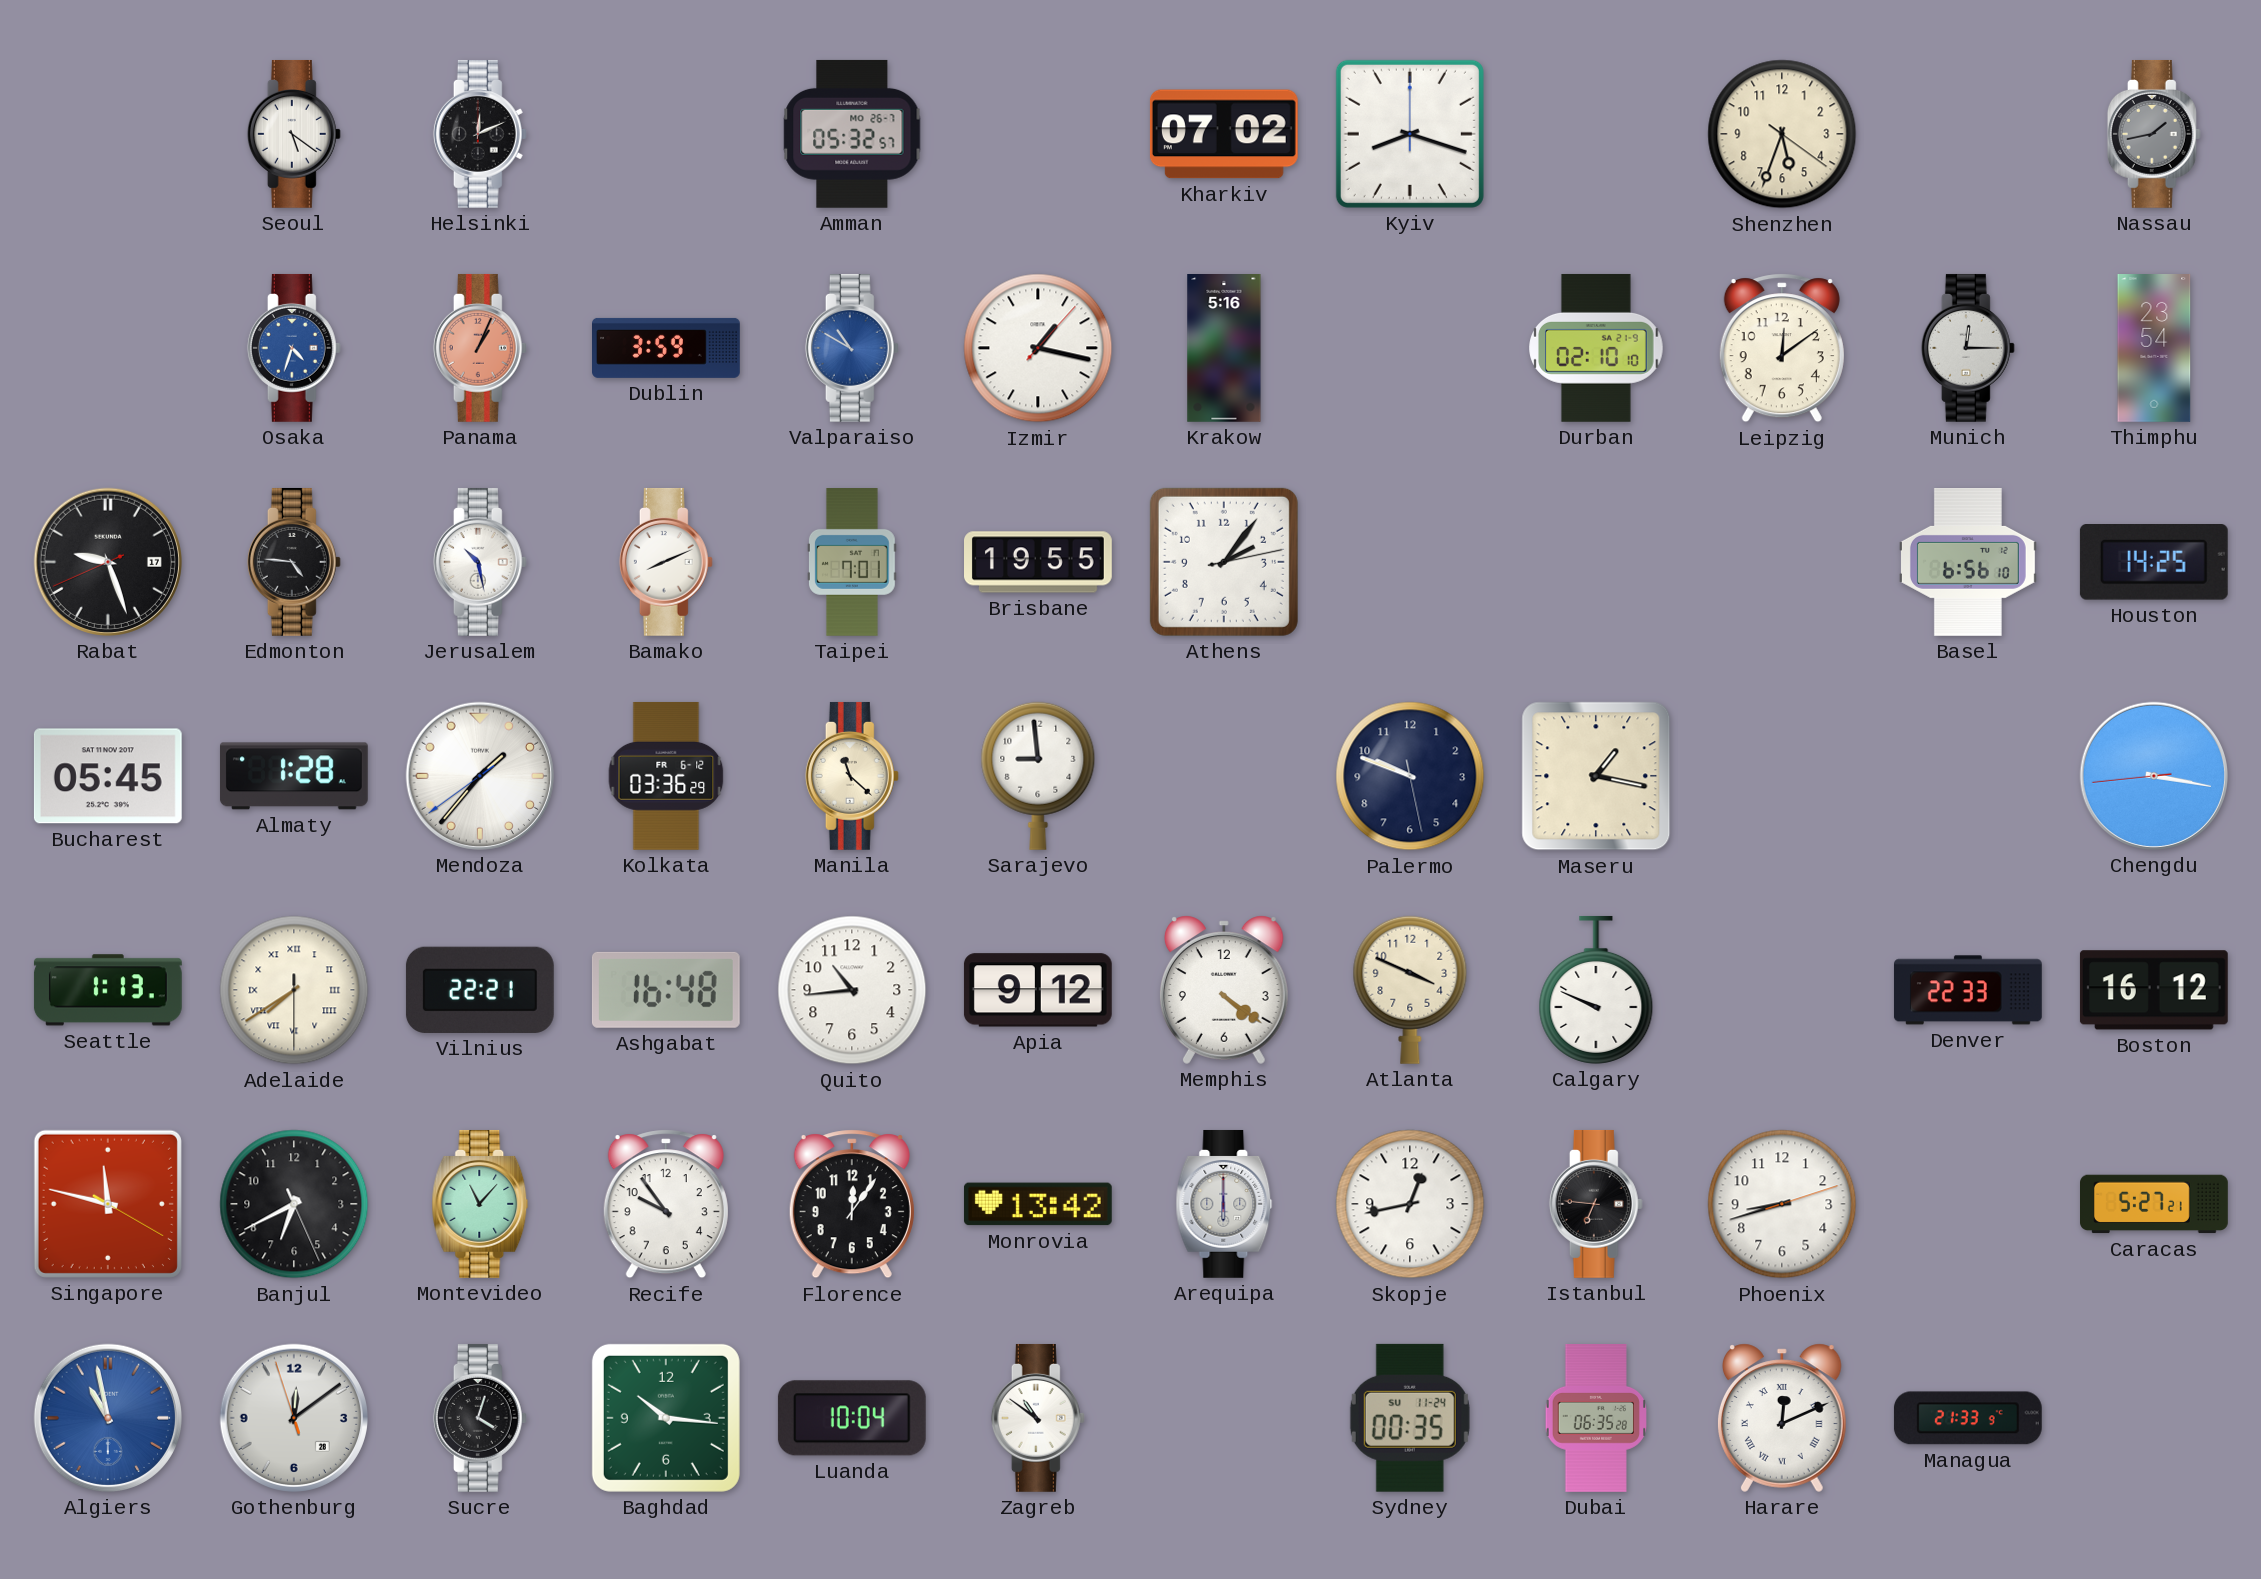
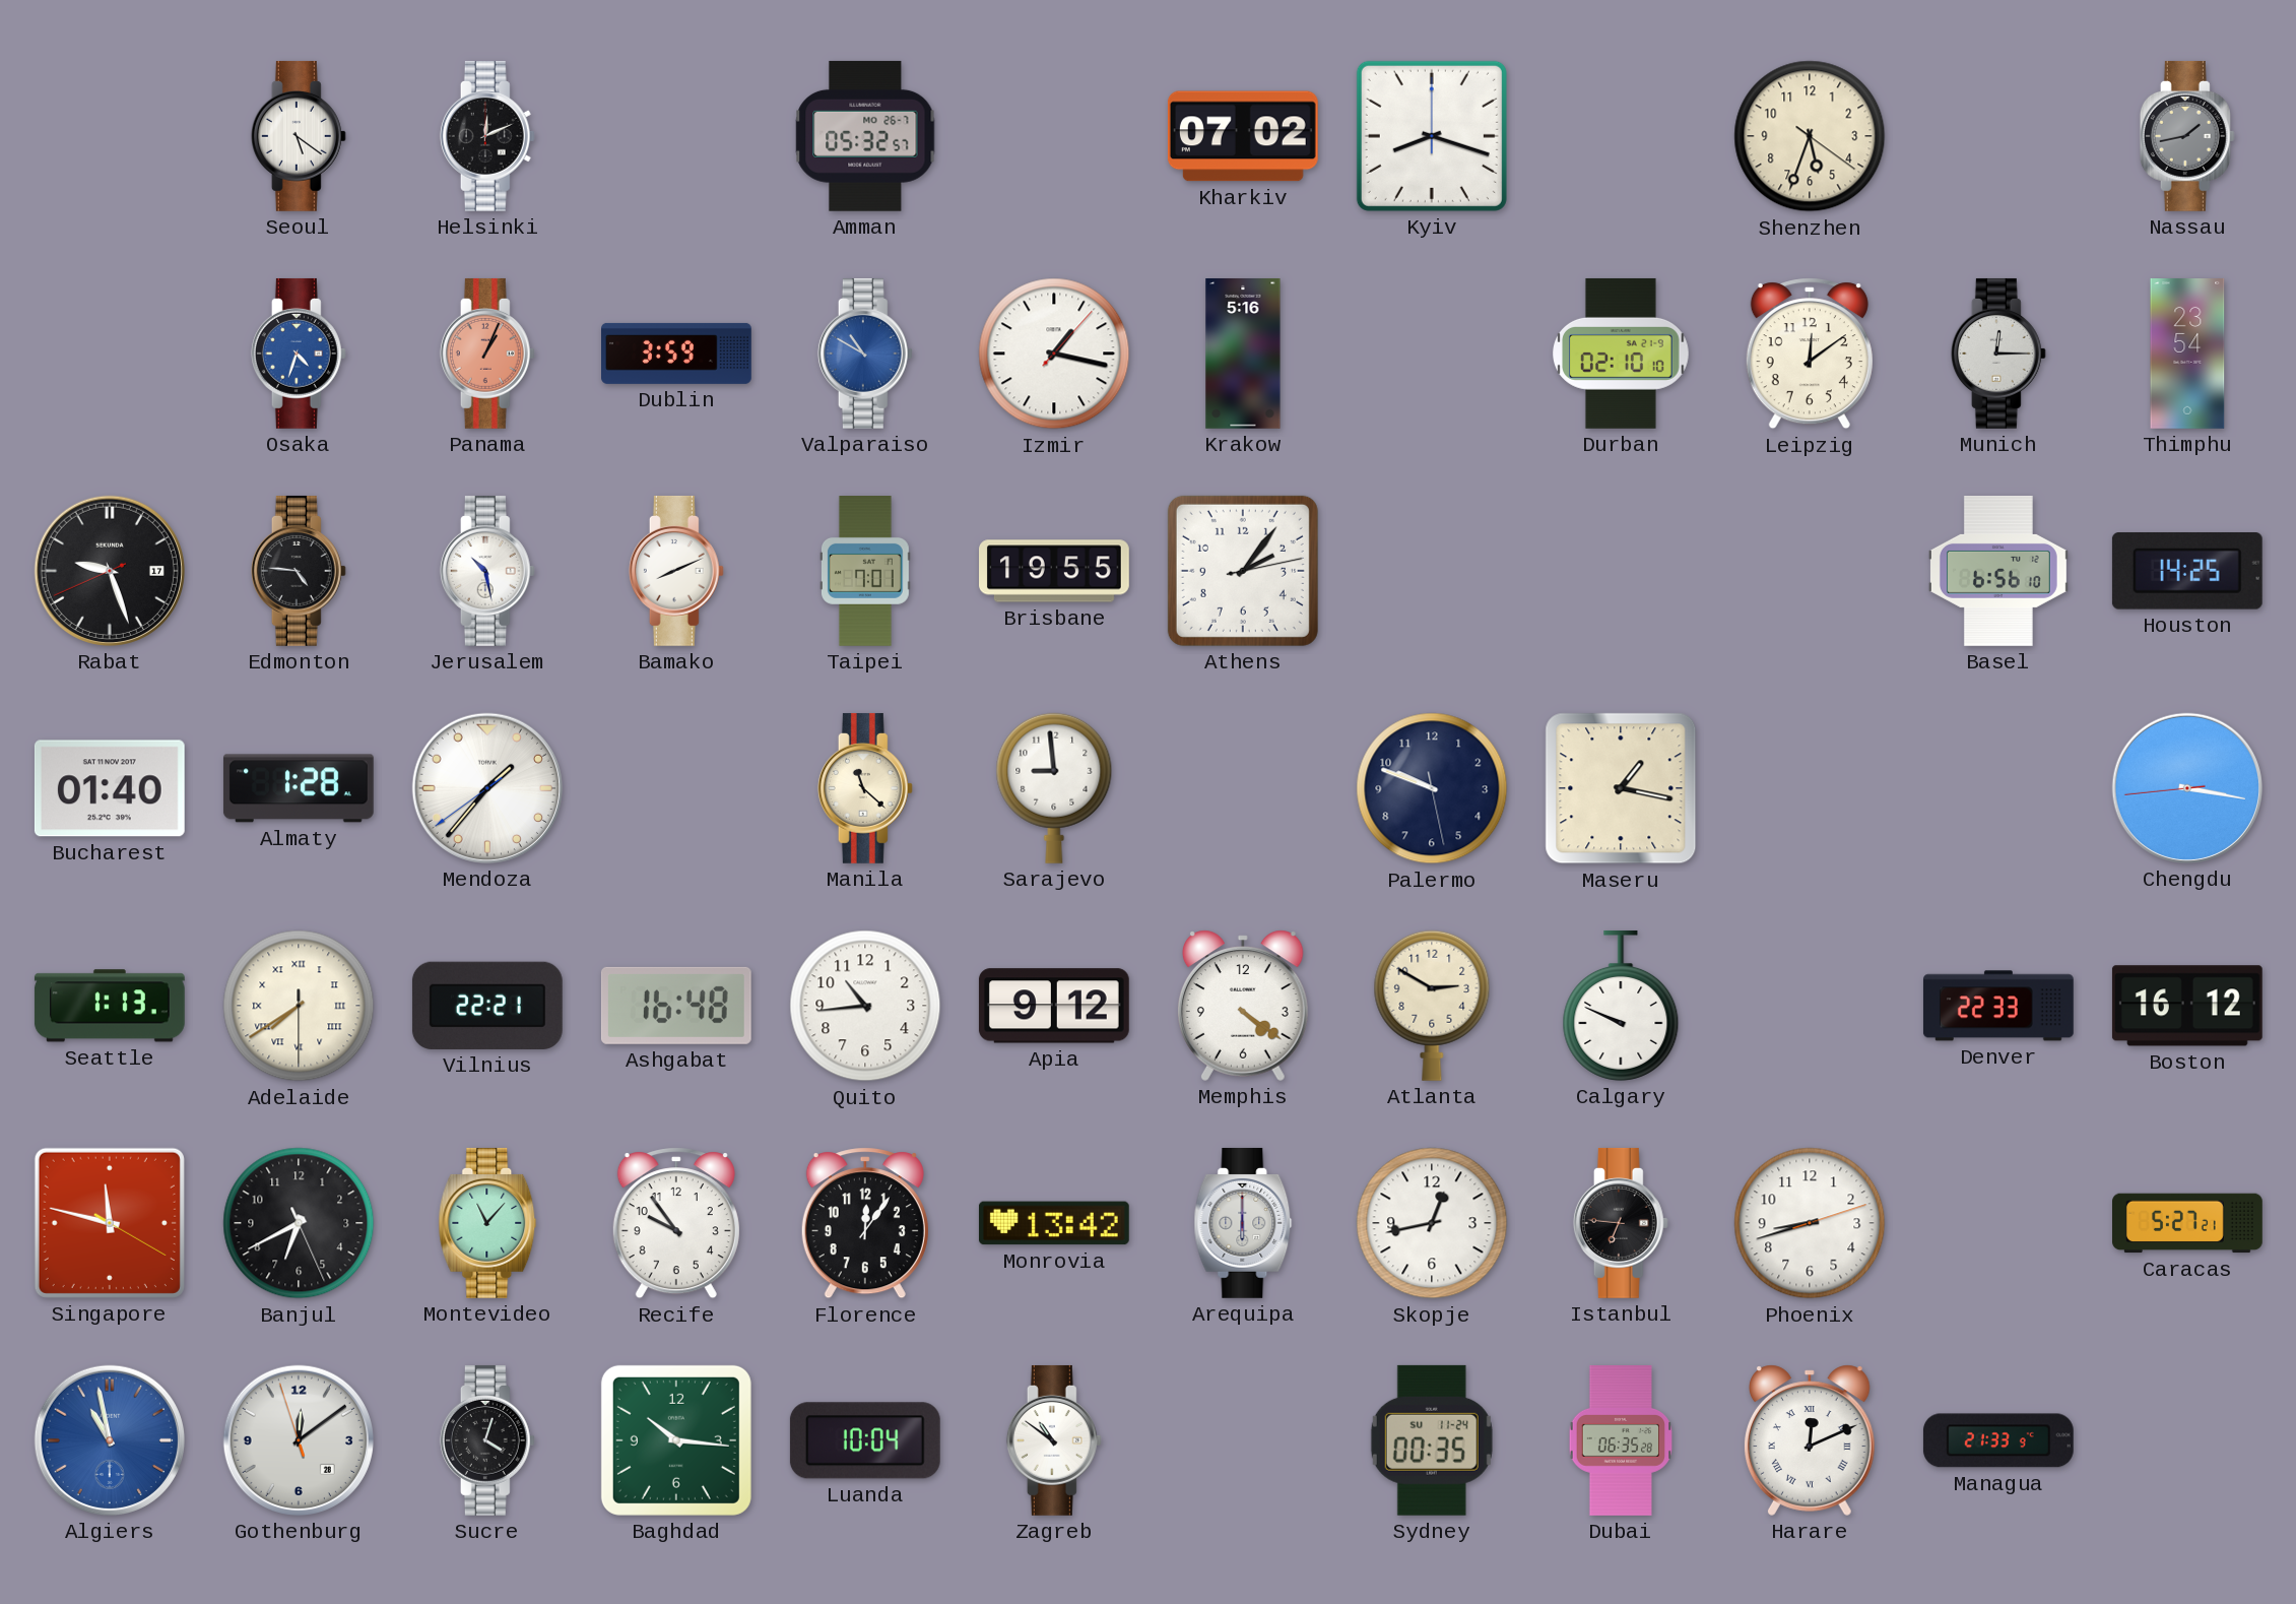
Bucharest: 05:45 -> 01:40 (110, 788)
Kolkata: 03:36 -> none (666, 776)
Atlanta: 3:49 -> 2:50 (1432, 1006)
